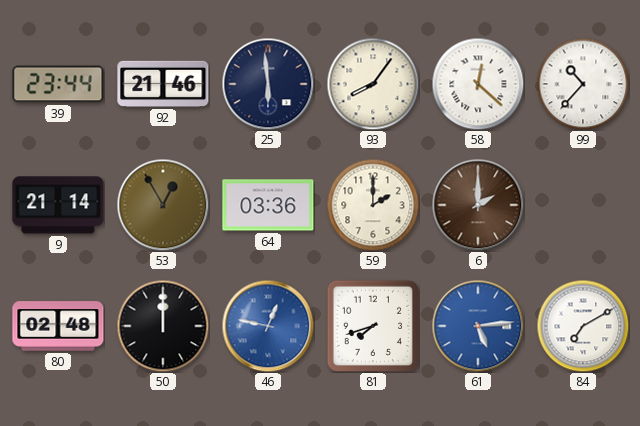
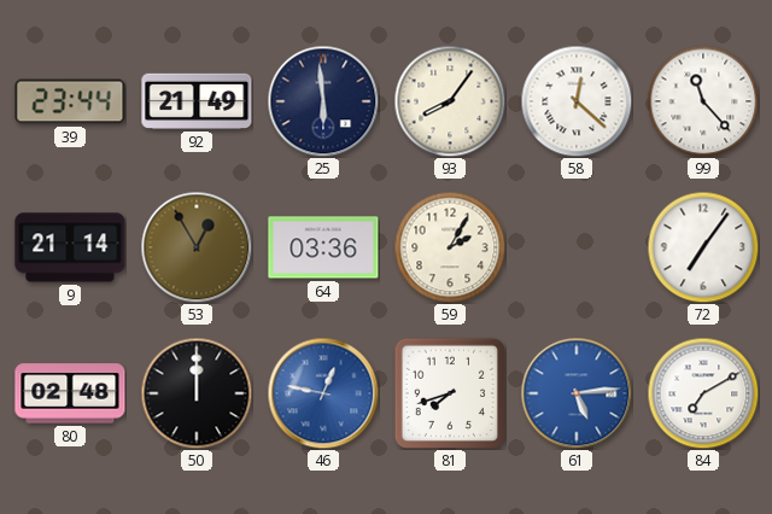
92: 21:46 -> 21:49 (197, 101)
99: 10:37 -> 11:23 (703, 101)
59: 2:00 -> 2:05 (450, 247)
6: 2:00 -> none (478, 205)
72: none -> 7:06 (703, 247)
